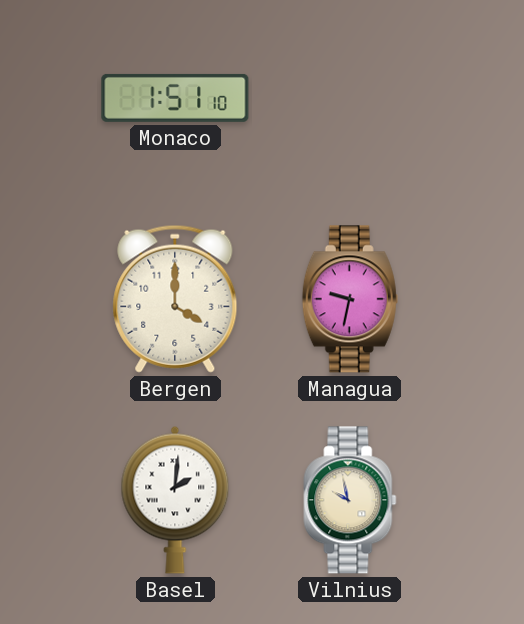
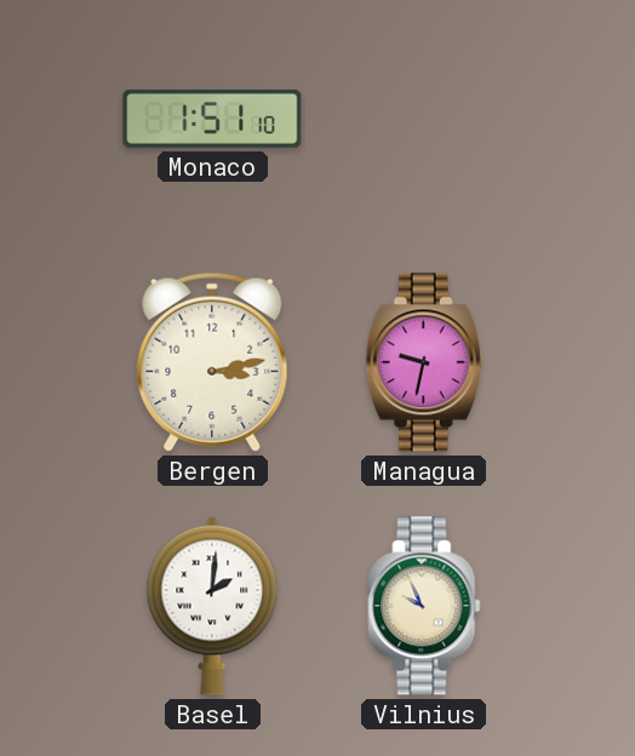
Bergen: 4:00 -> 3:13 (212, 362)
Vilnius: 9:58 -> 9:56 (424, 606)
